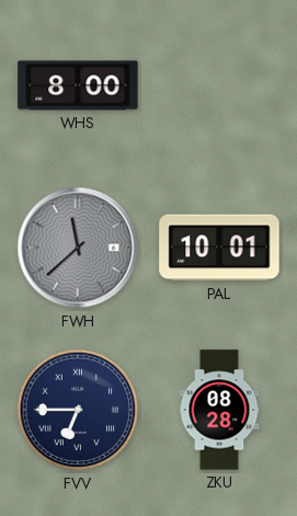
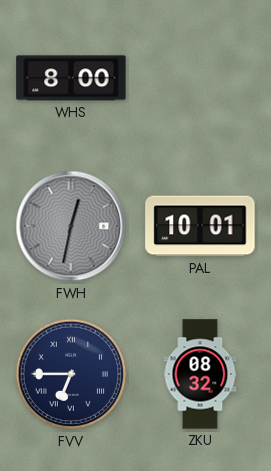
FWH: 11:38 -> 12:32 (71, 226)
ZKU: 08:28 -> 08:32 (200, 374)
